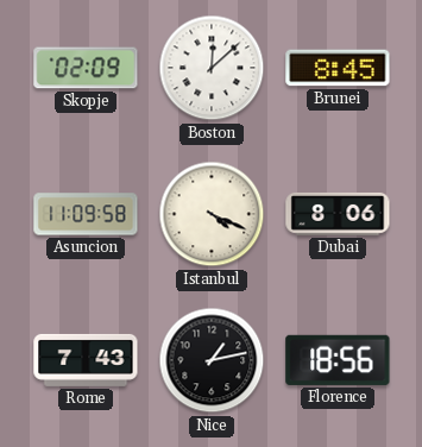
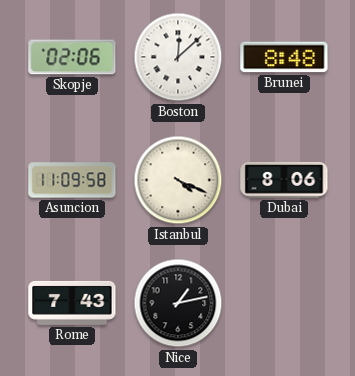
Skopje: 02:09 -> 02:06 (72, 57)
Brunei: 8:45 -> 8:48 (284, 57)
Florence: 18:56 -> none (338, 360)
